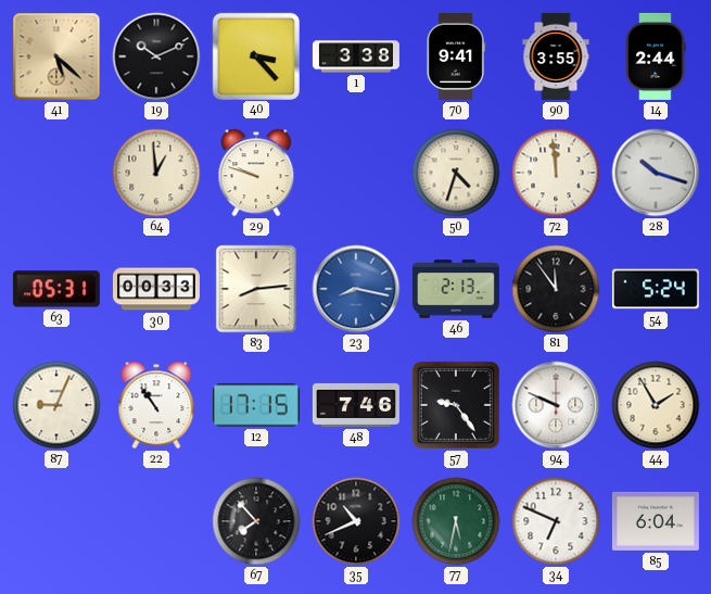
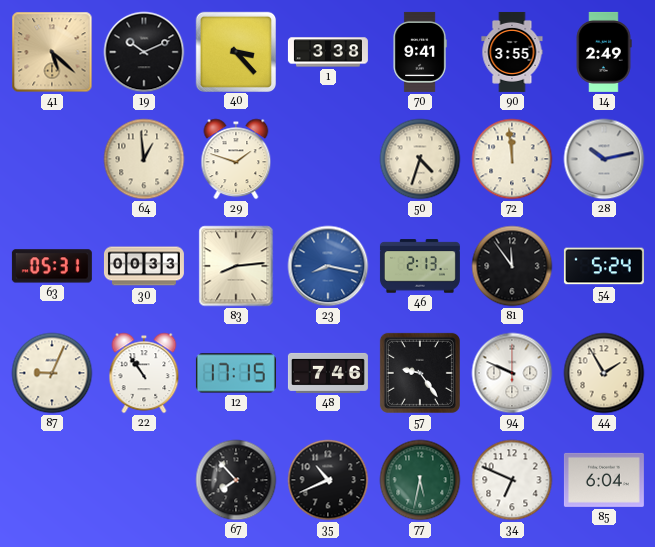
14: 2:44 -> 2:49 (604, 52)
29: 9:48 -> 1:48 (236, 159)
28: 10:18 -> 10:13 (604, 159)
